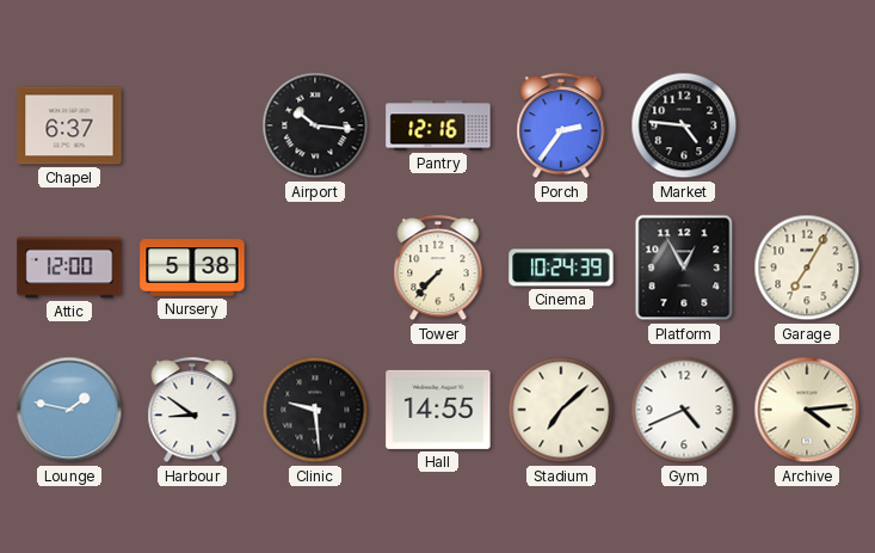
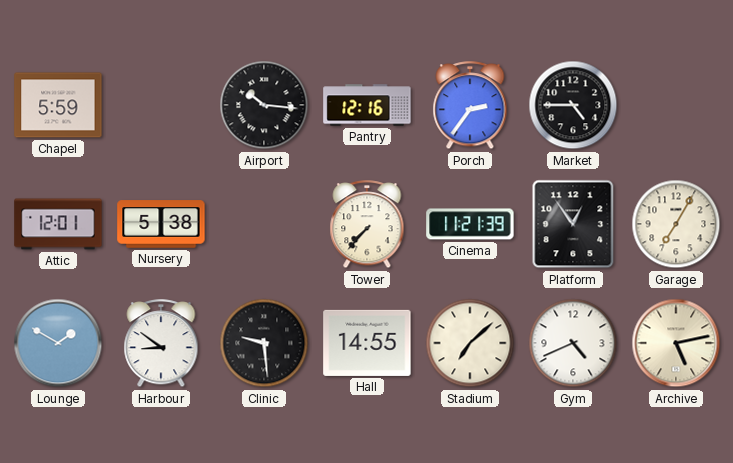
Chapel: 6:37 -> 5:59 (58, 105)
Market: 4:46 -> 4:45 (573, 105)
Attic: 12:00 -> 12:01 (58, 224)
Cinema: 10:24 -> 11:21 (470, 224)
Platform: 12:55 -> 12:54 (573, 224)
Lounge: 1:47 -> 1:50 (58, 343)
Archive: 4:14 -> 5:13 (676, 343)
